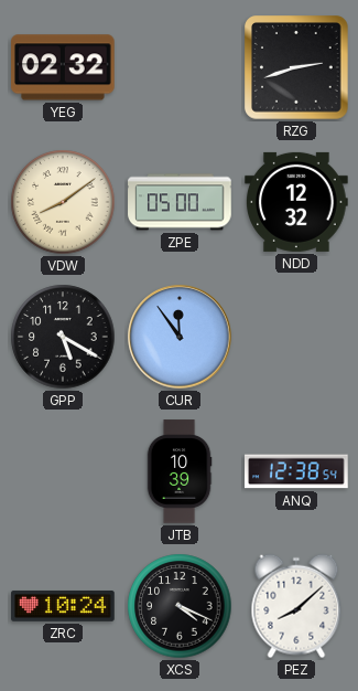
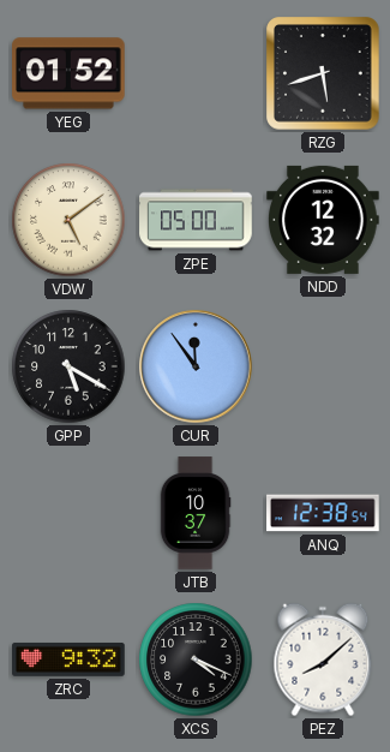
YEG: 02:32 -> 01:52 (70, 73)
RZG: 2:42 -> 5:42 (324, 74)
VDW: 8:09 -> 5:09 (68, 220)
JTB: 10:39 -> 10:37 (196, 513)
ZRC: 10:24 -> 9:32 (68, 660)
